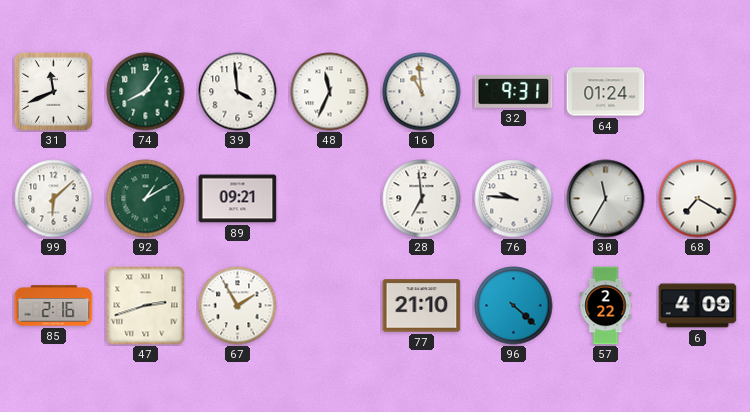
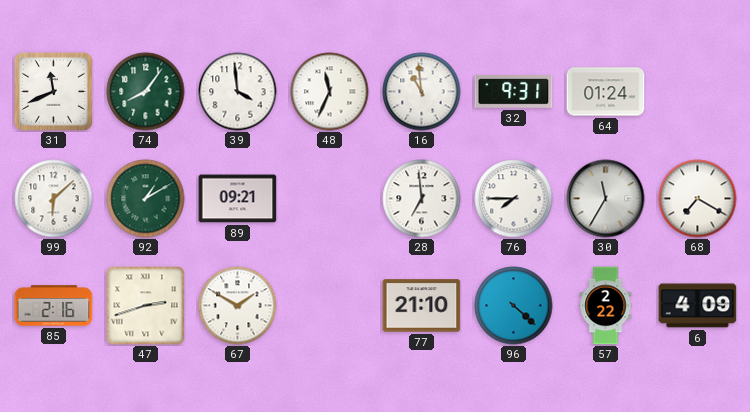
76: 9:46 -> 7:45 (514, 199)
67: 1:55 -> 1:50 (238, 306)
